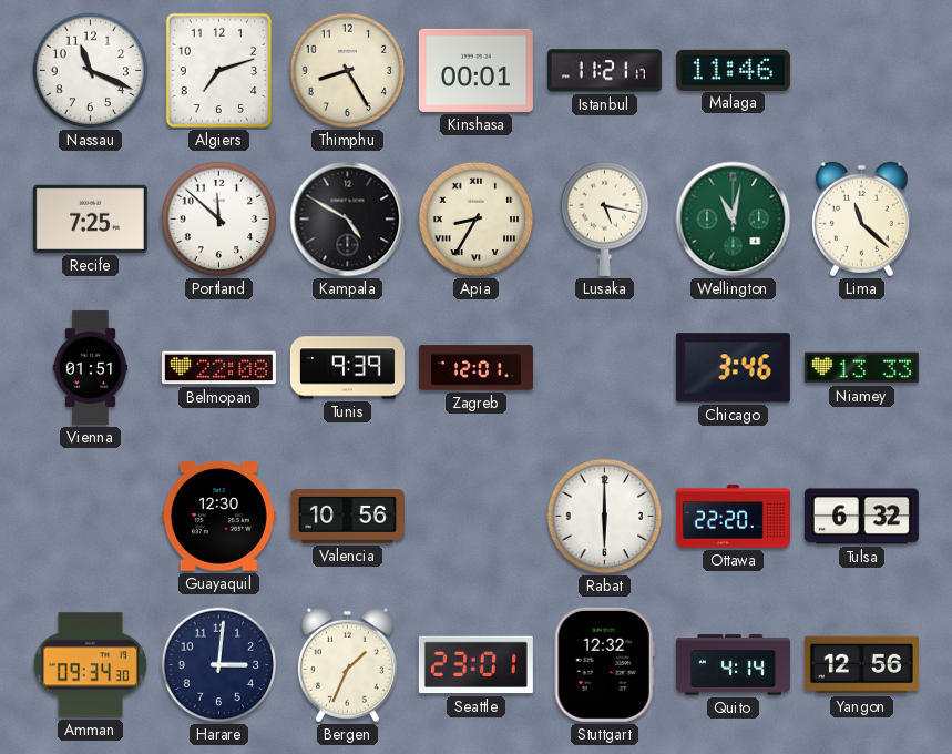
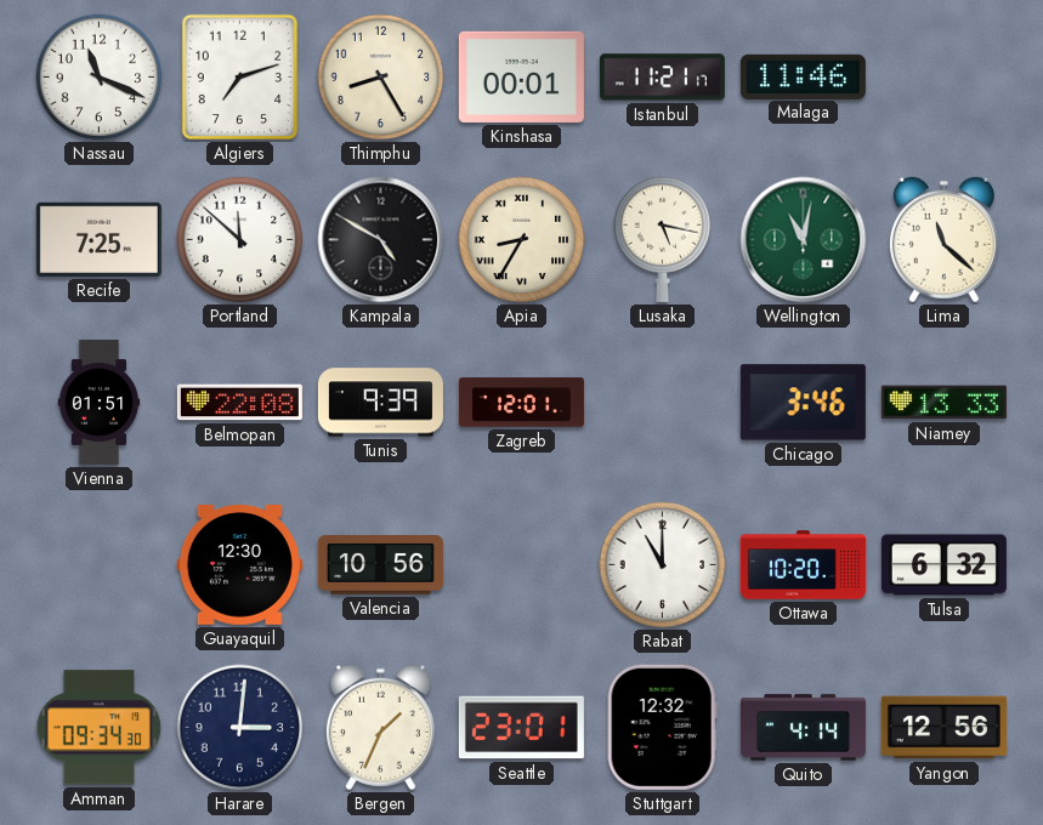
Rabat: 6:00 -> 11:00 (663, 565)
Ottawa: 22:20 -> 10:20 (803, 565)
